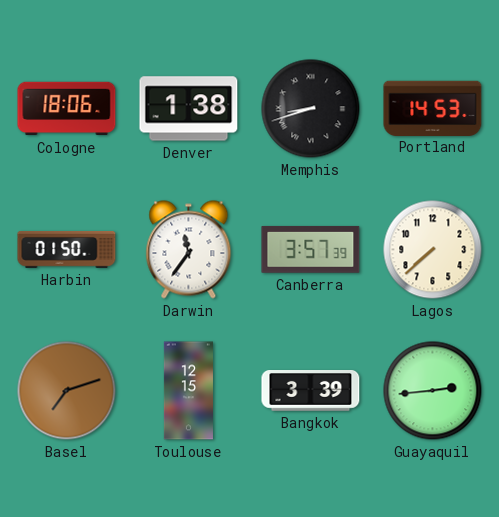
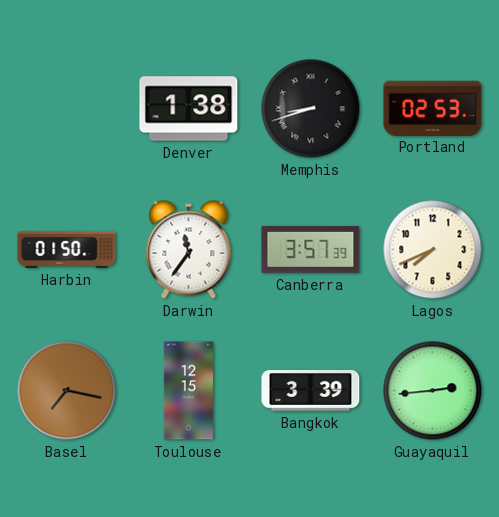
Cologne: 18:06 -> none (67, 109)
Portland: 14:53 -> 02:53 (433, 108)
Lagos: 7:38 -> 7:41 (433, 250)
Basel: 7:12 -> 7:17 (67, 391)
